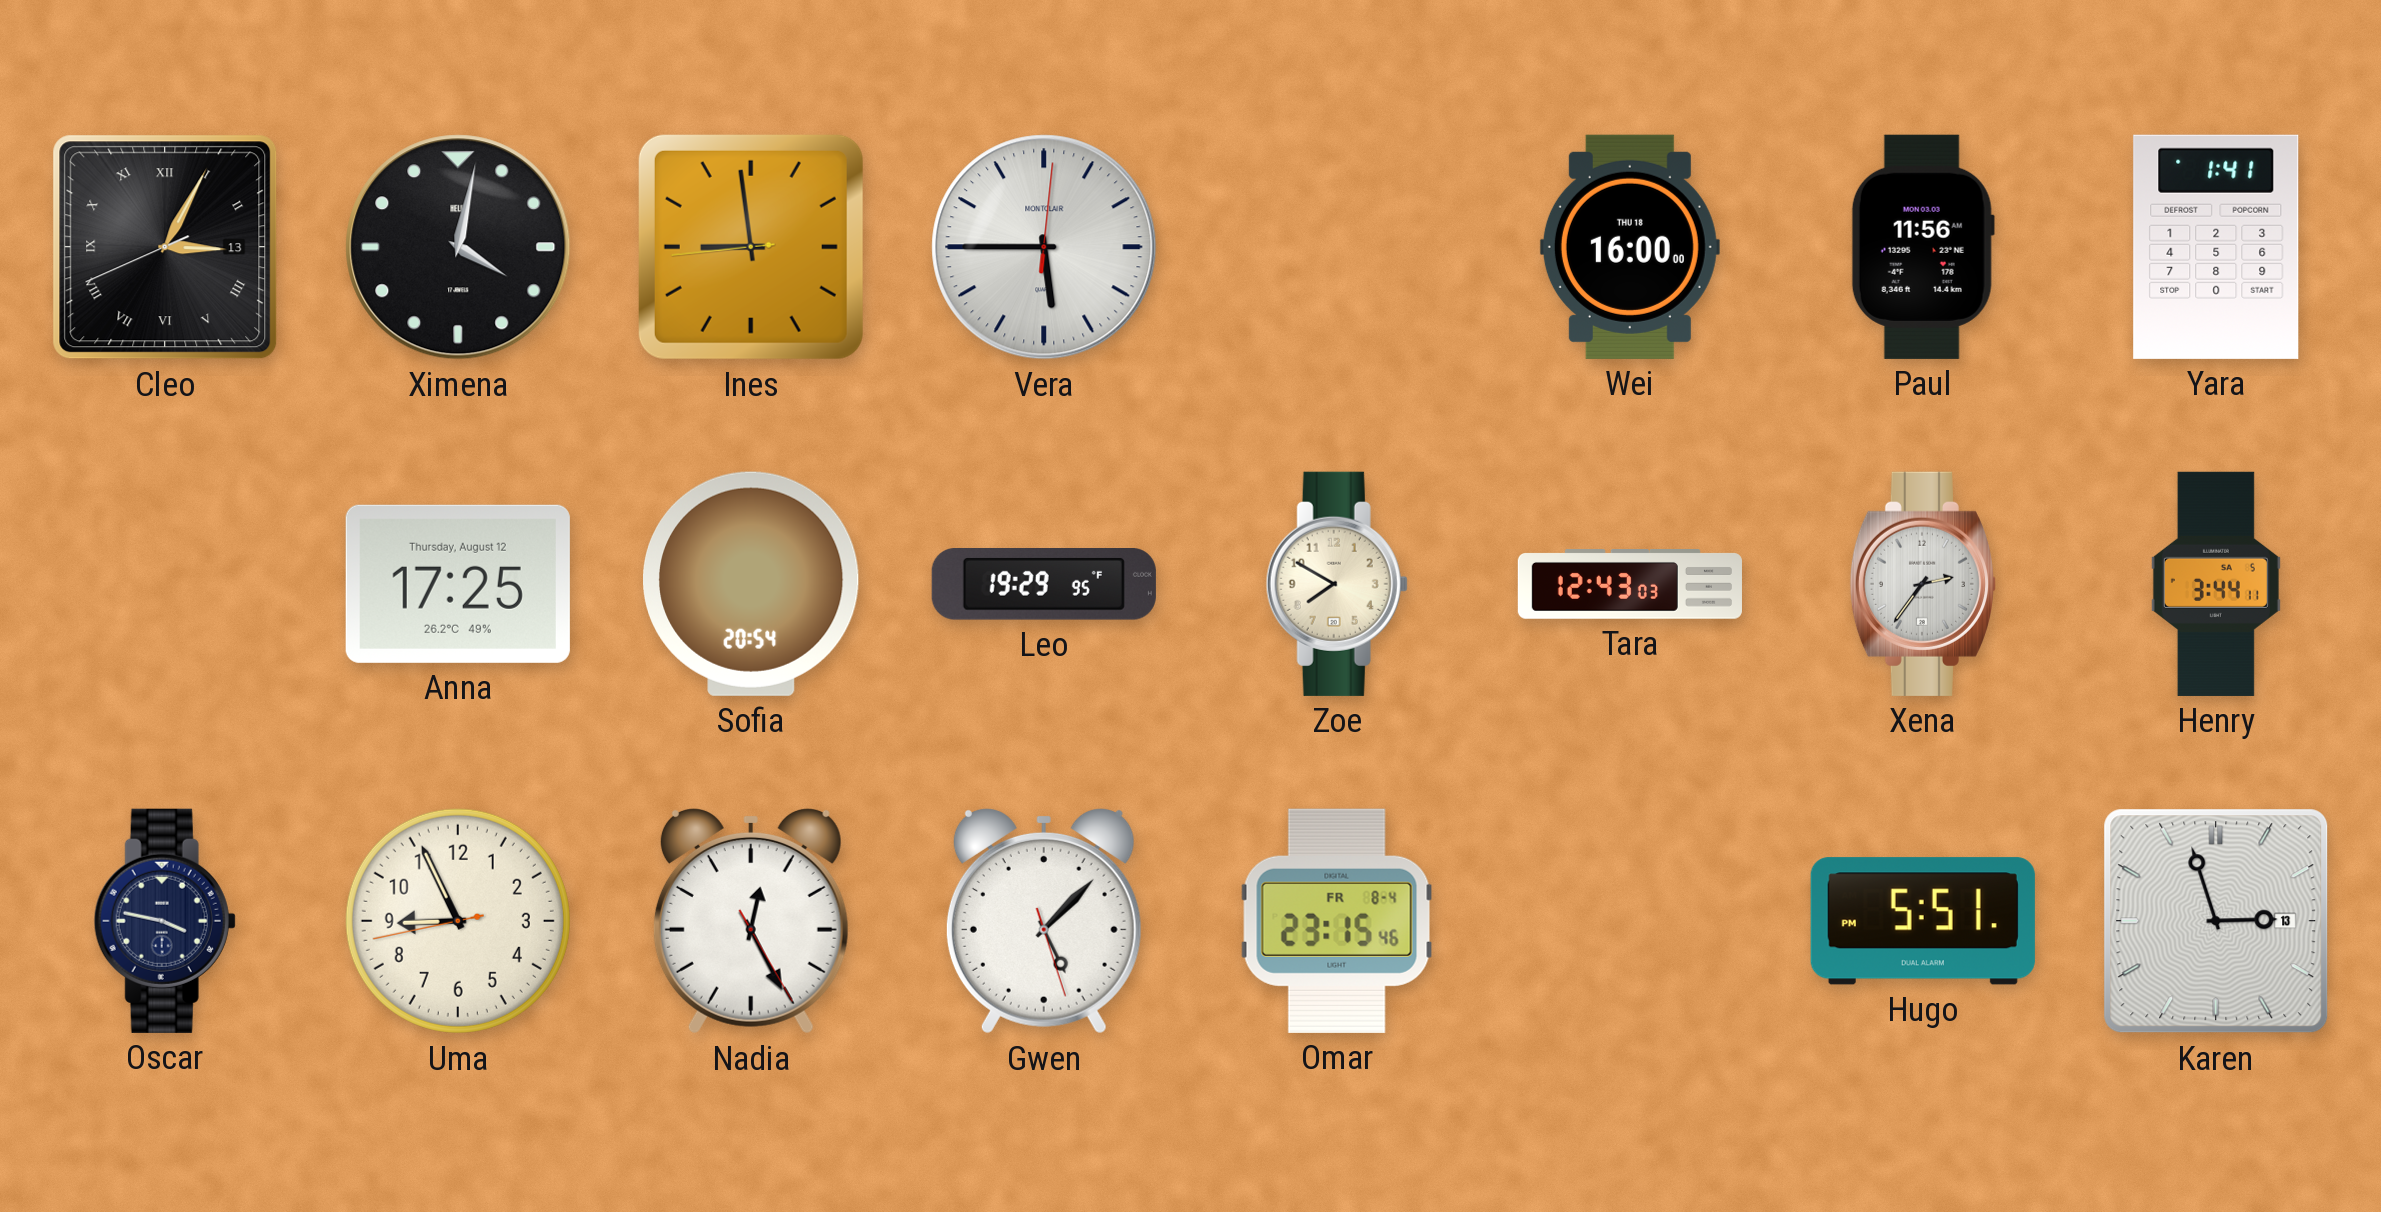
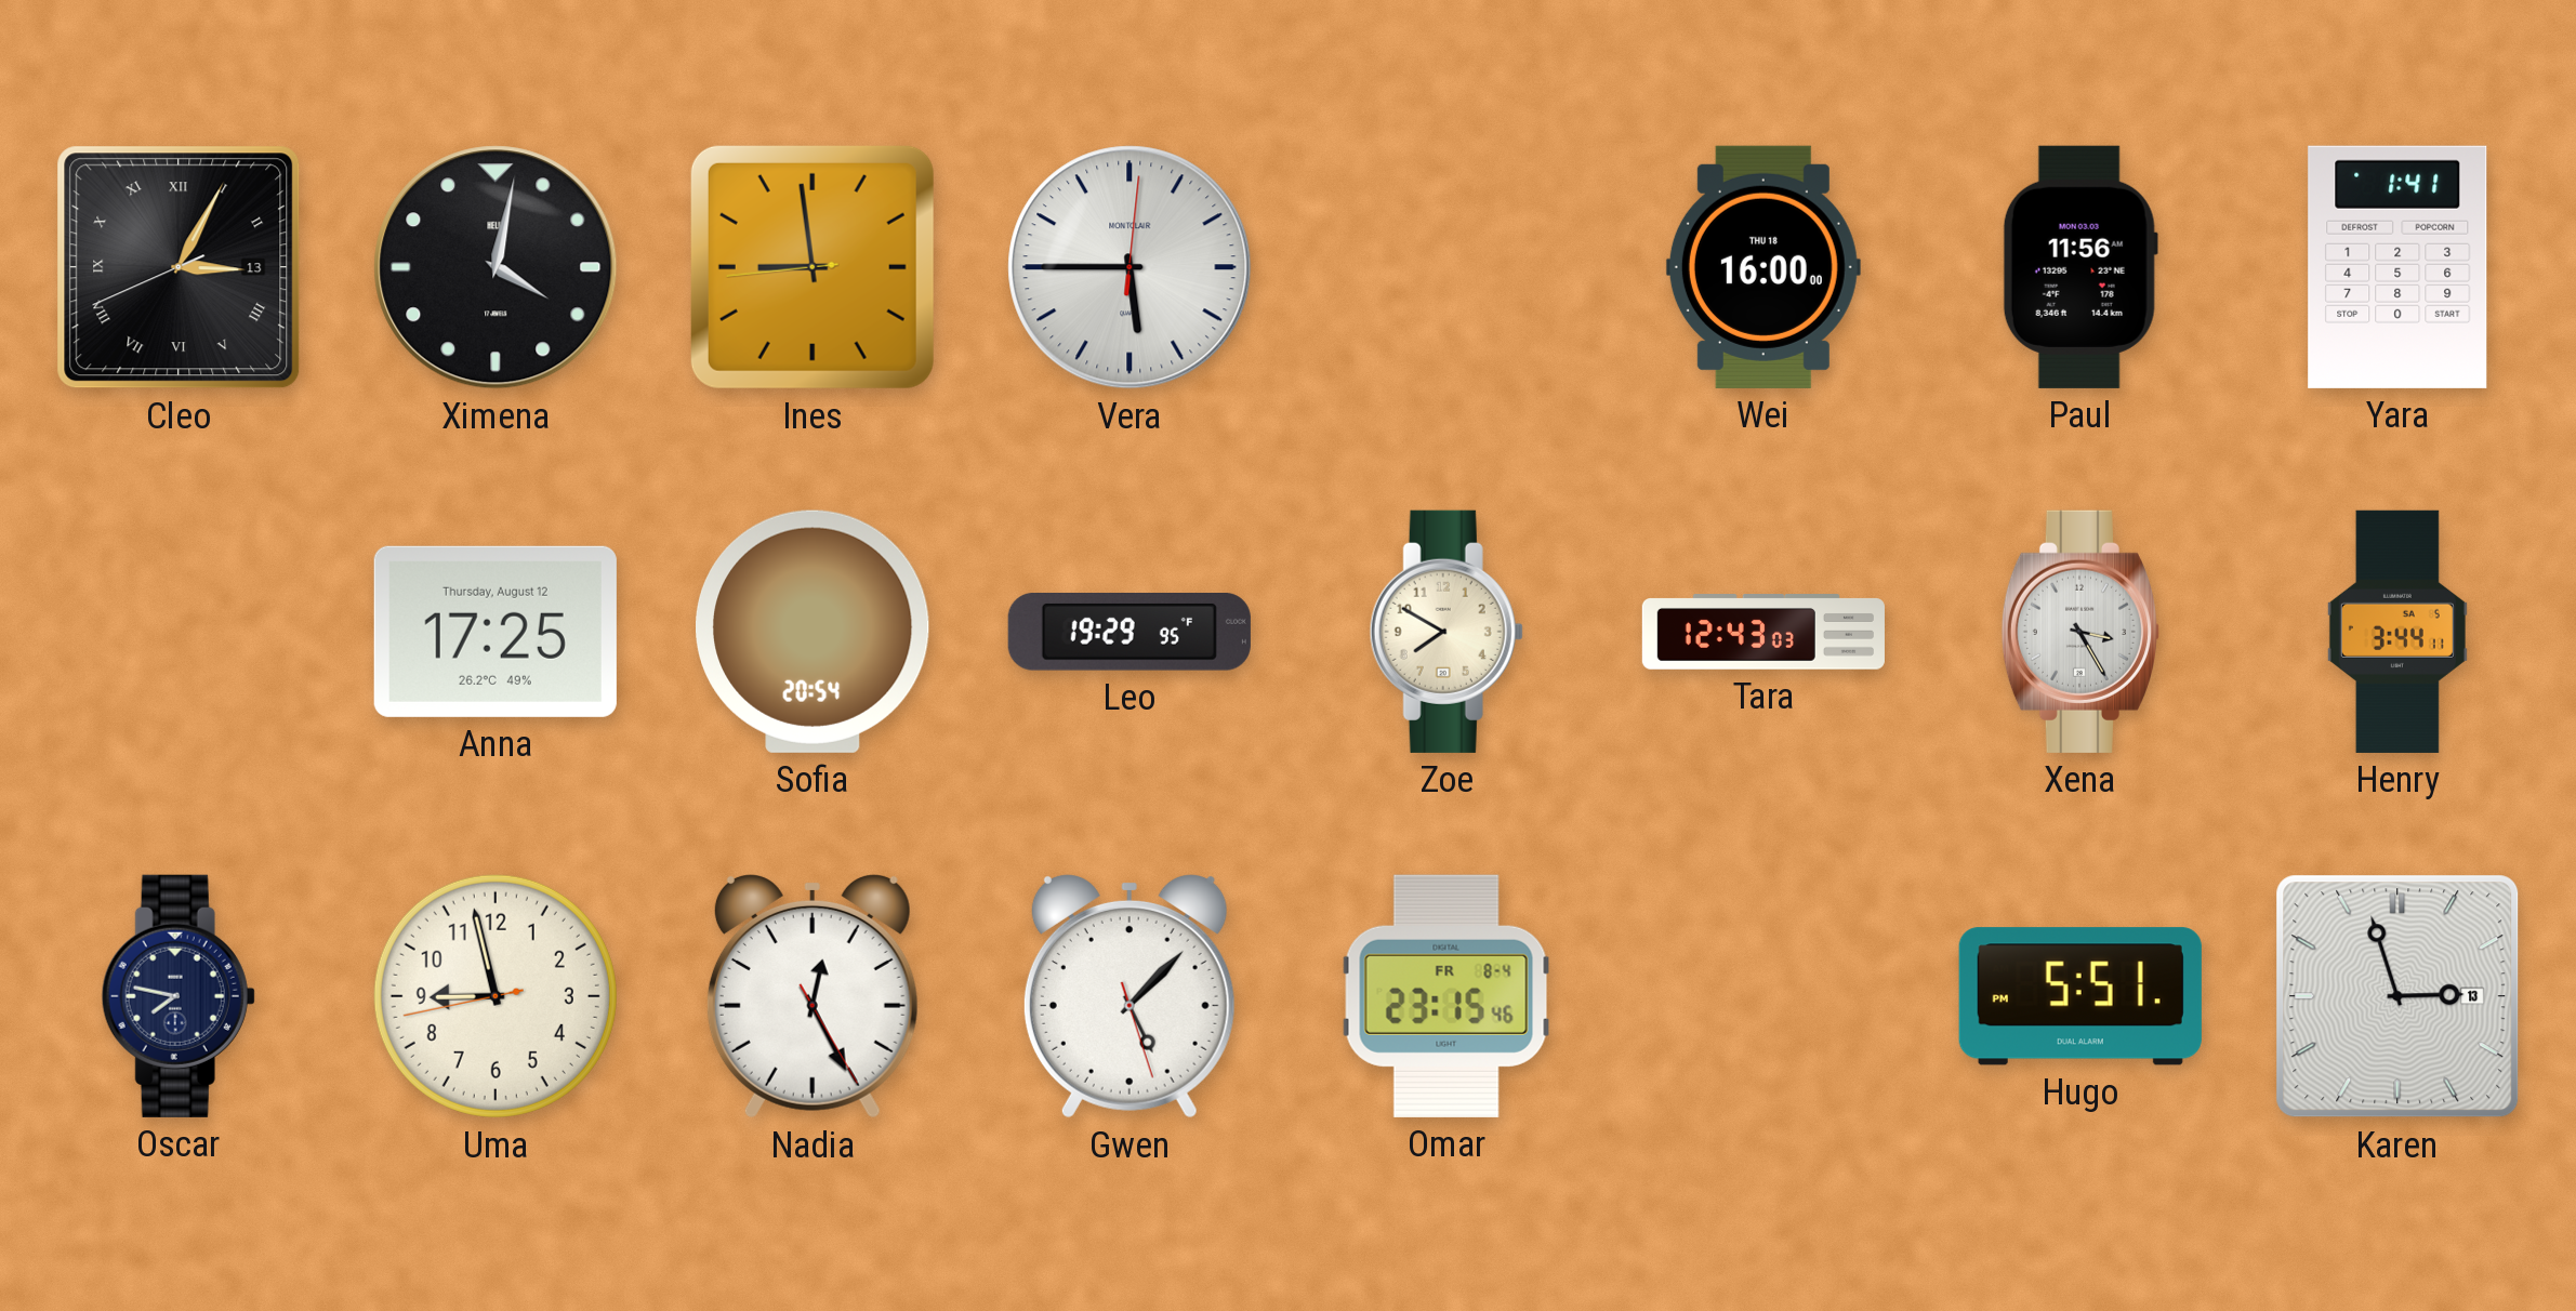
Xena: 2:36 -> 3:25 (2080, 632)
Oscar: 3:47 -> 7:47 (179, 996)
Uma: 8:55 -> 8:57 (496, 996)
